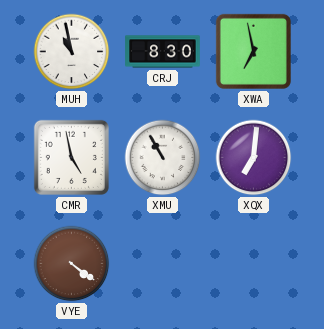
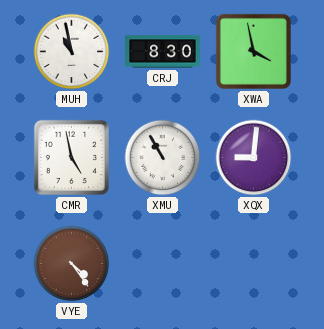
XWA: 6:58 -> 3:58 (253, 51)
XQX: 7:01 -> 9:01 (254, 158)
VYE: 4:21 -> 4:24 (72, 264)
